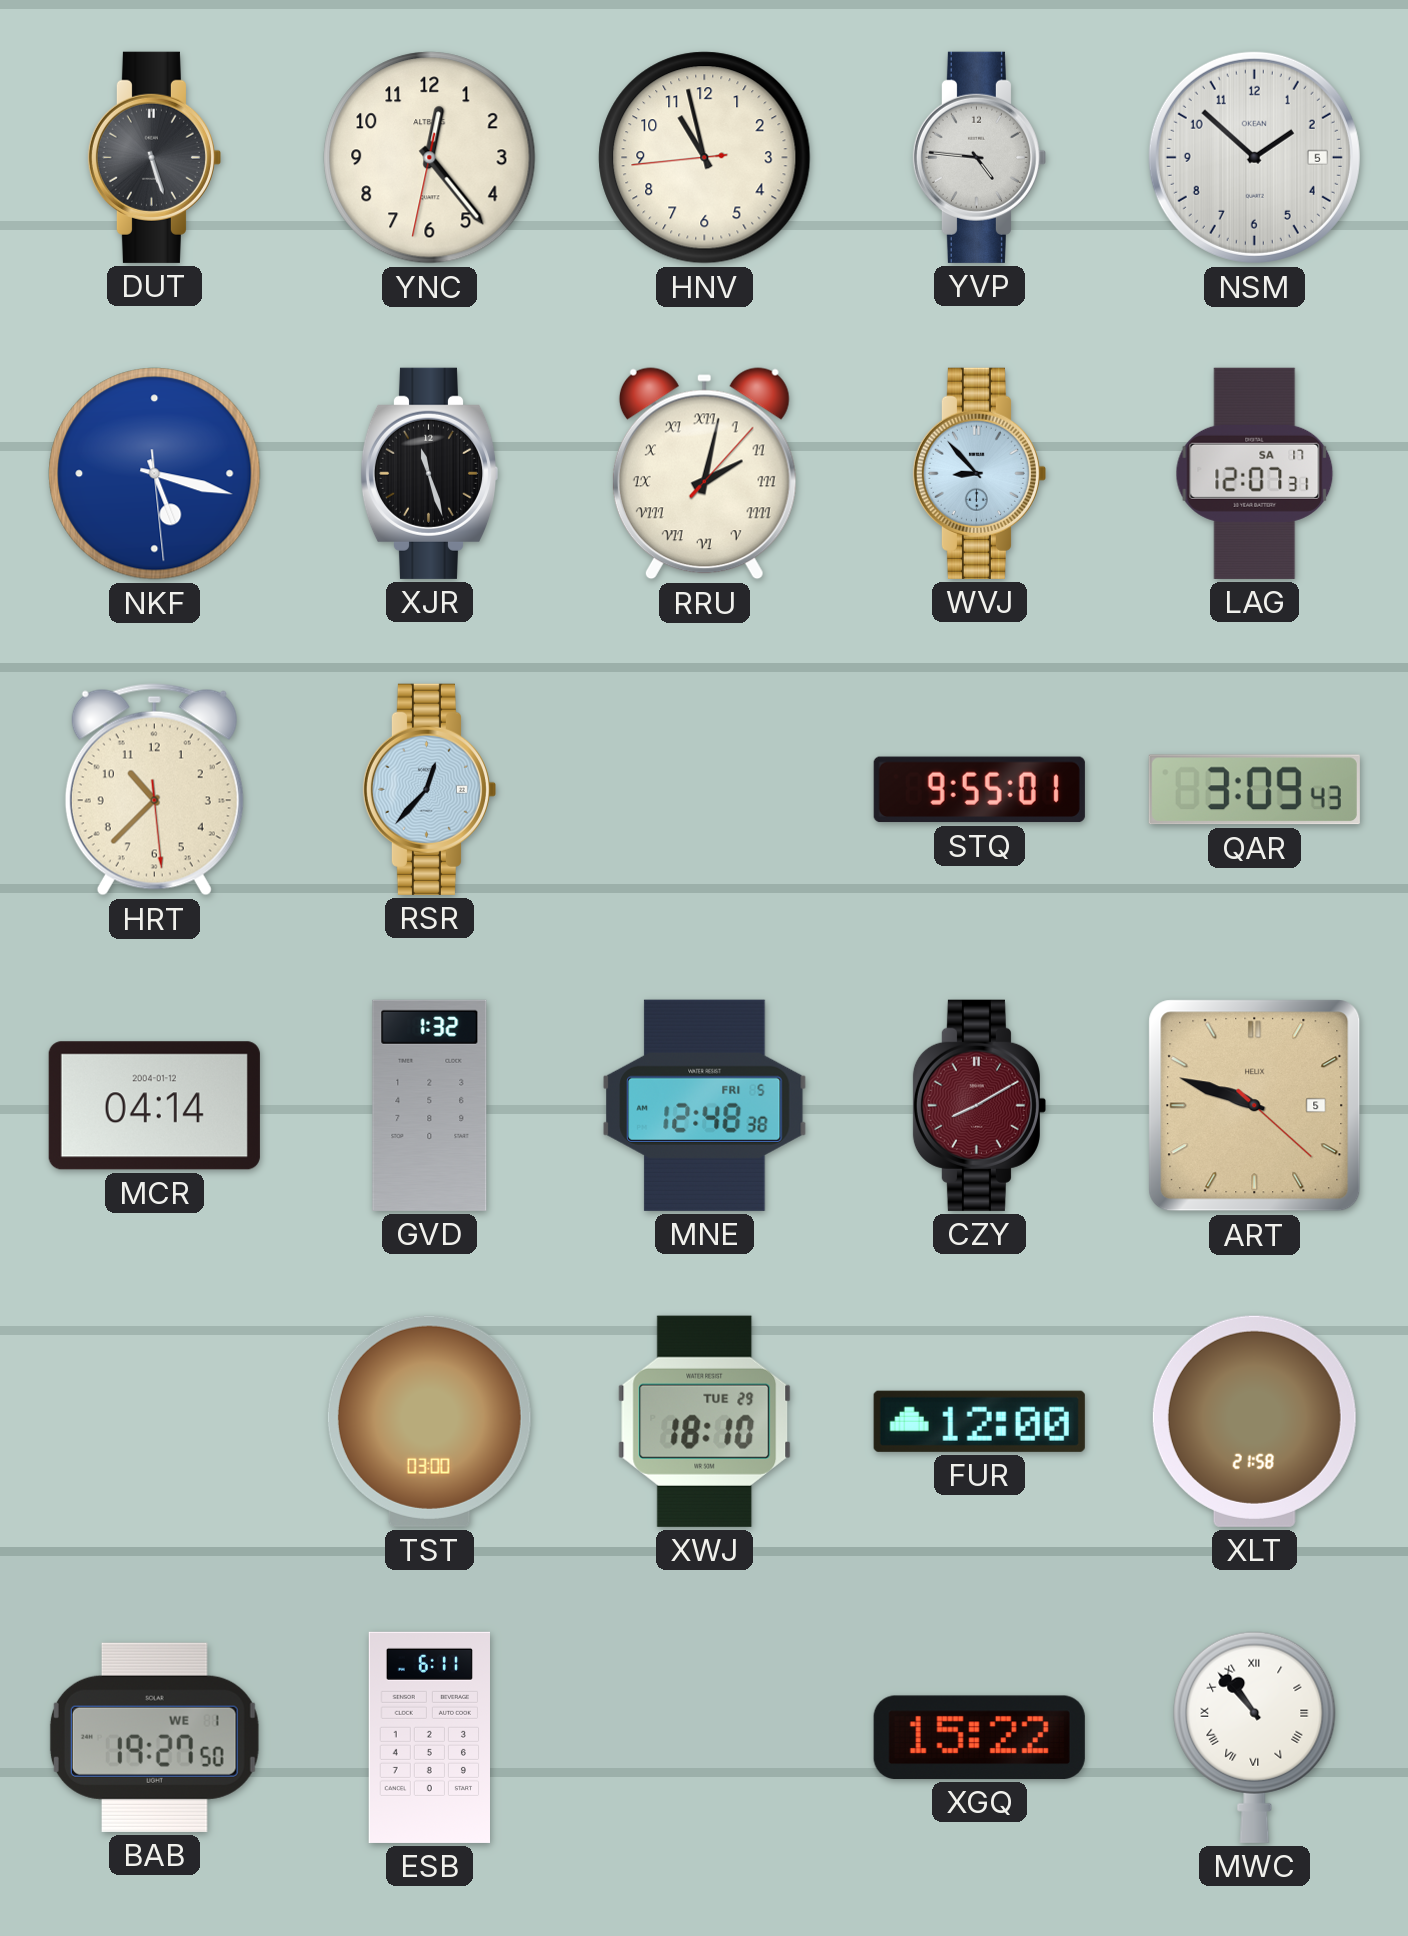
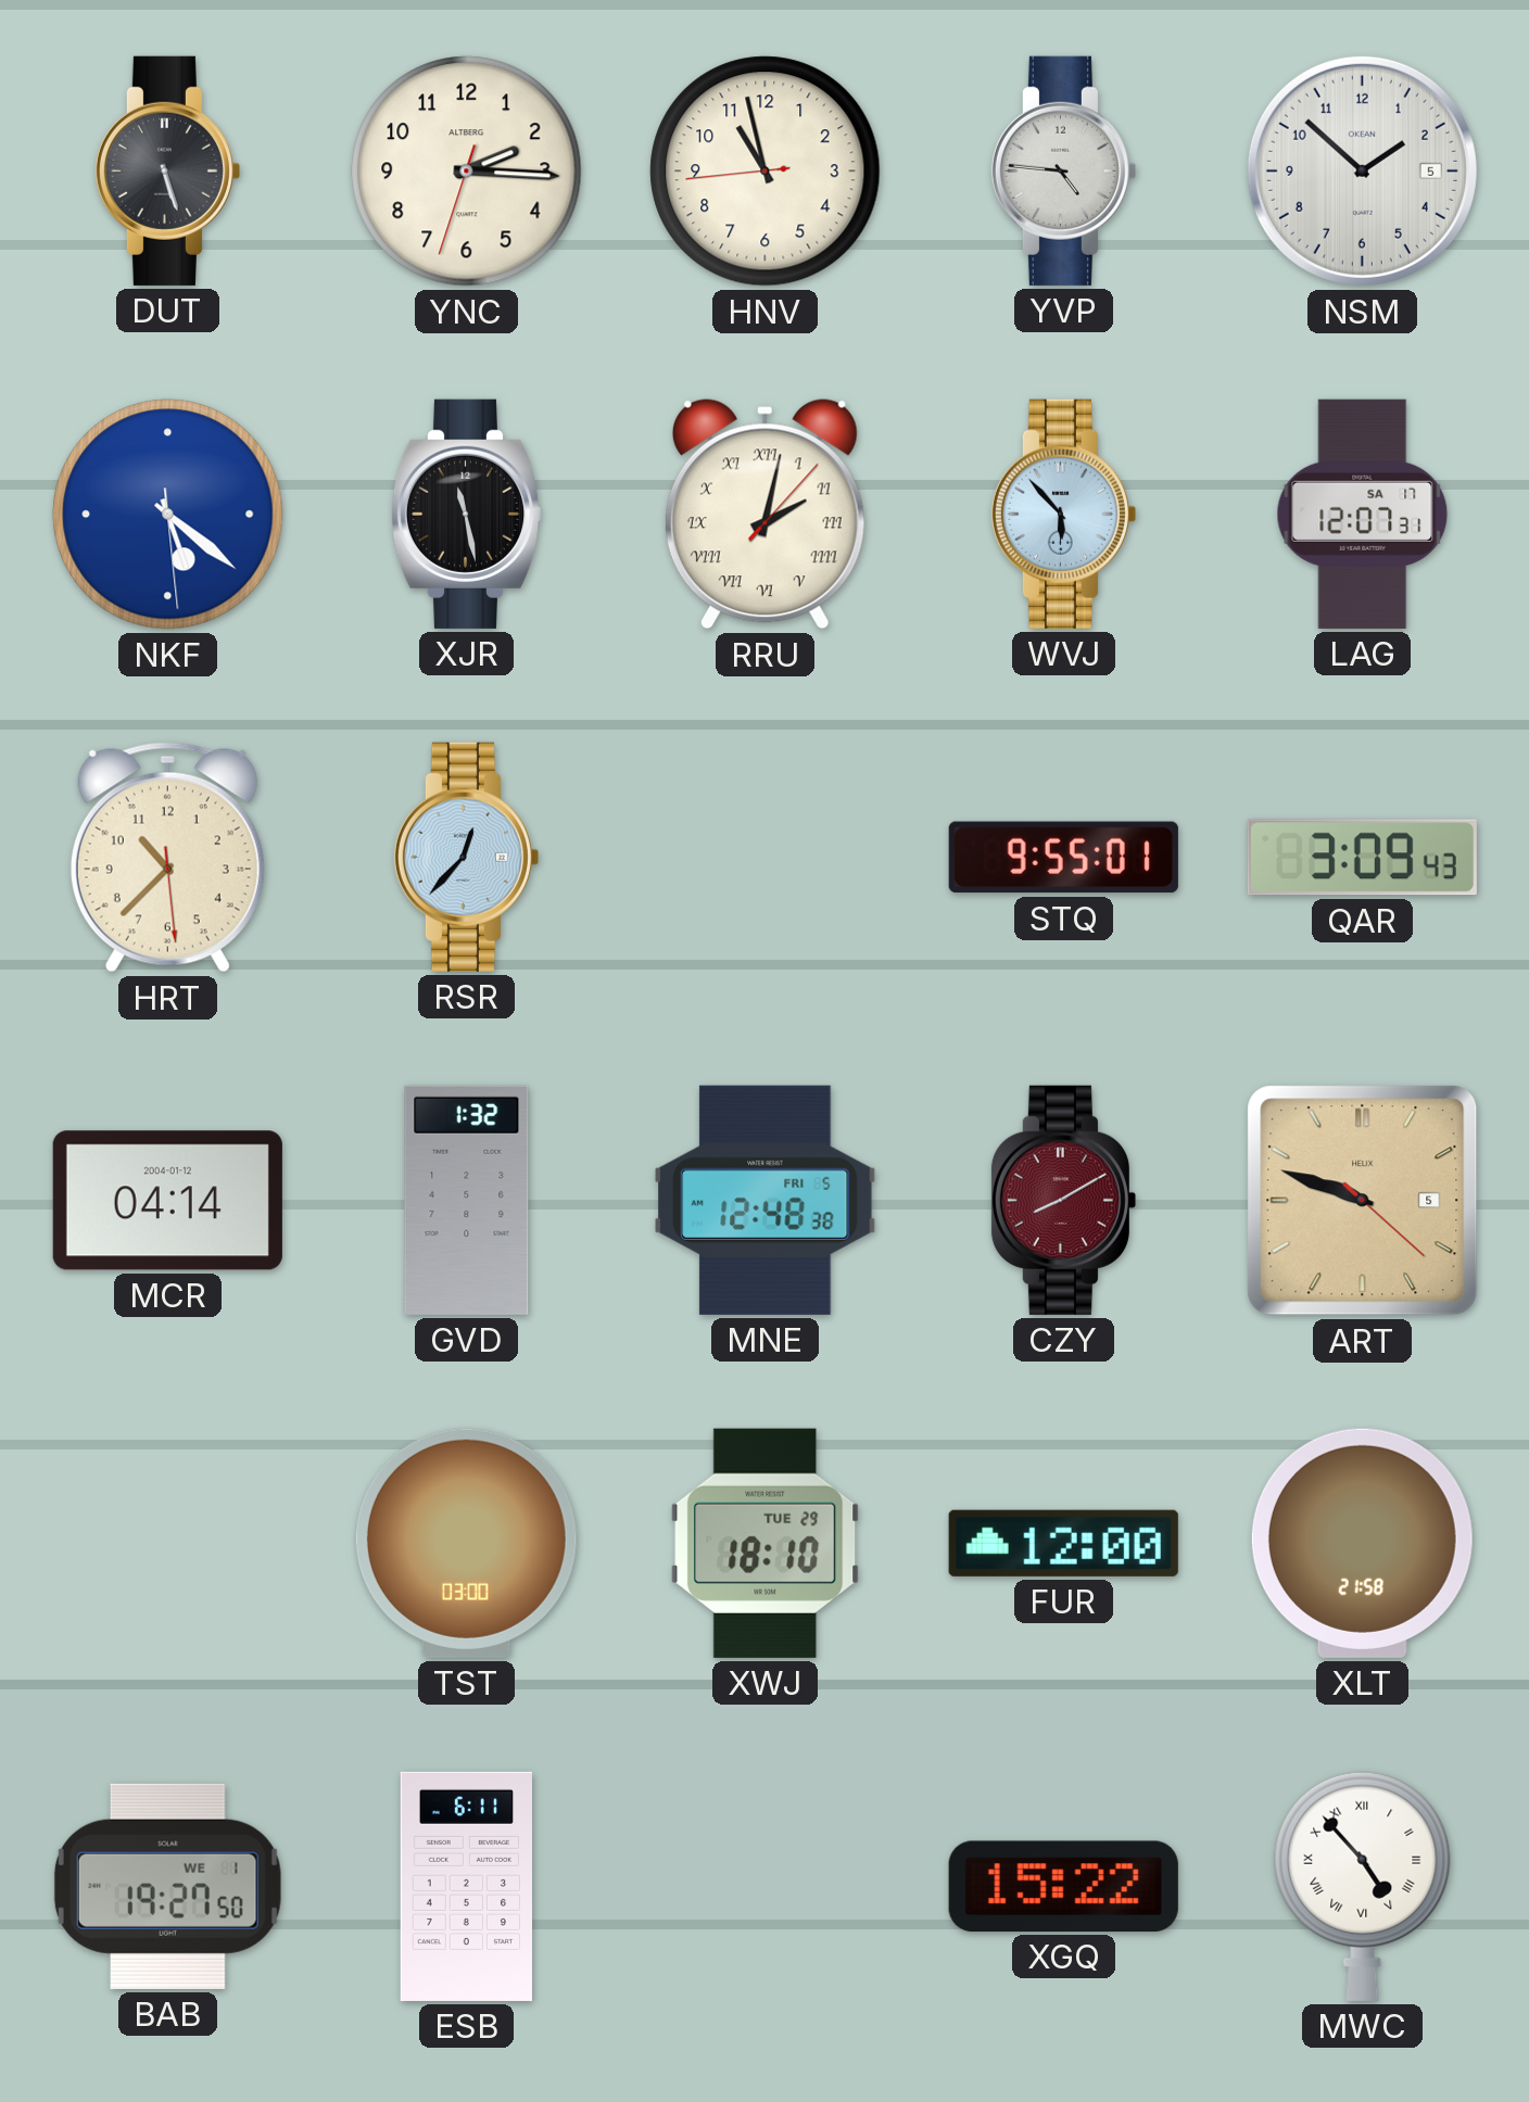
YNC: 12:23 -> 2:15 (467, 172)
NKF: 5:17 -> 5:21 (168, 515)
XJR: 11:27 -> 11:28 (466, 514)
WVJ: 8:53 -> 5:53 (1063, 514)
MWC: 10:53 -> 4:53 (1363, 1886)
